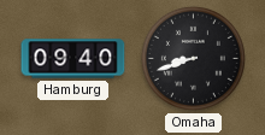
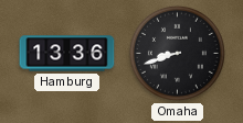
Hamburg: 09:40 -> 13:36 (67, 54)
